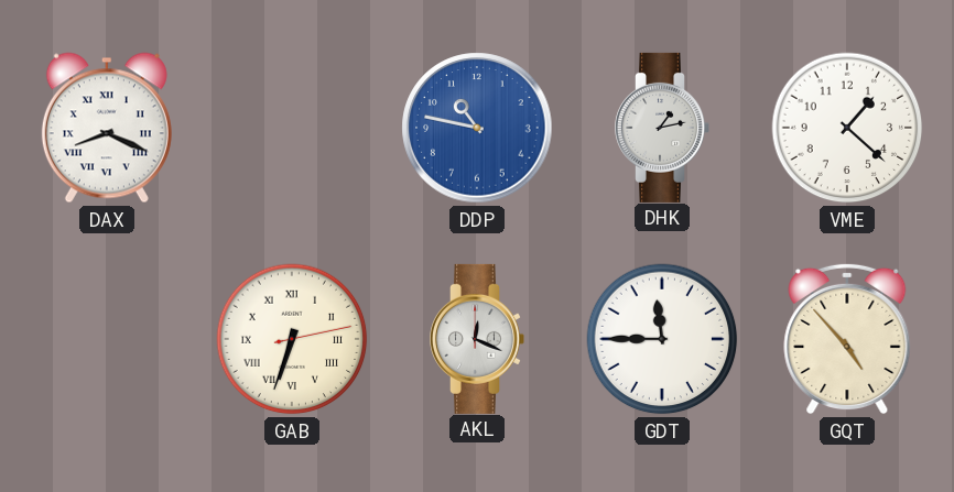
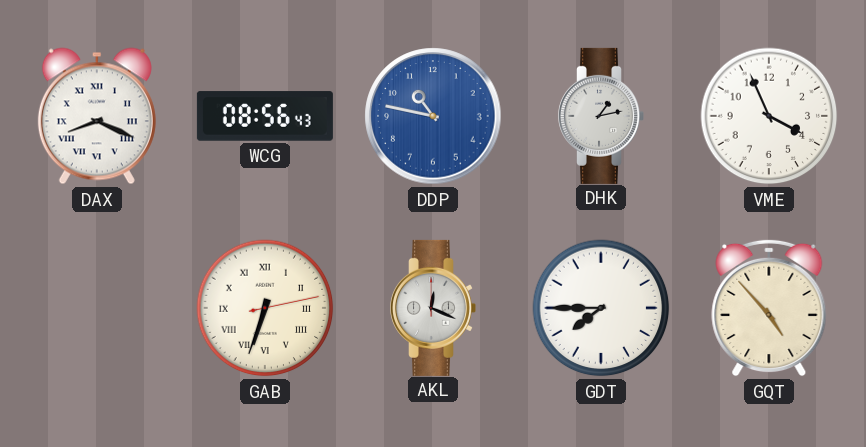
WCG: none -> 08:56 (265, 116)
VME: 1:22 -> 3:56 (769, 116)
GDT: 11:45 -> 7:45 (601, 308)
